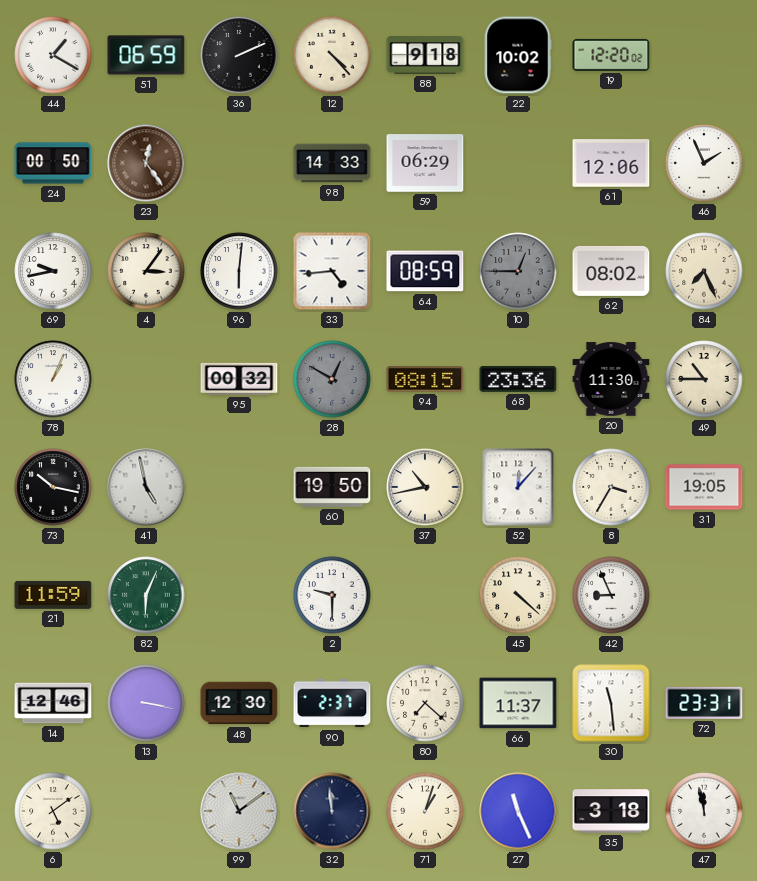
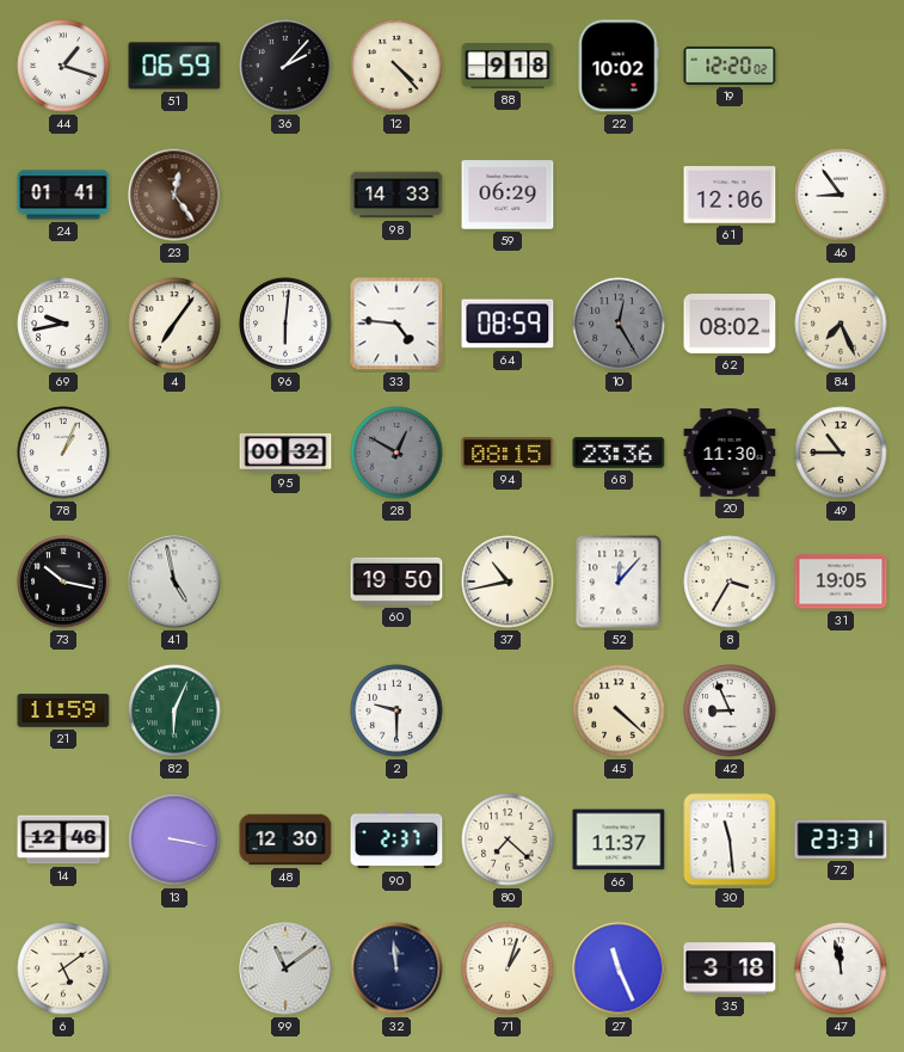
44: 1:20 -> 1:18 (63, 66)
36: 2:11 -> 2:07 (285, 66)
24: 00:50 -> 01:41 (63, 195)
46: 1:56 -> 8:54 (841, 195)
4: 3:06 -> 7:06 (174, 324)
33: 4:44 -> 4:46 (396, 324)
10: 12:45 -> 12:25 (619, 324)
